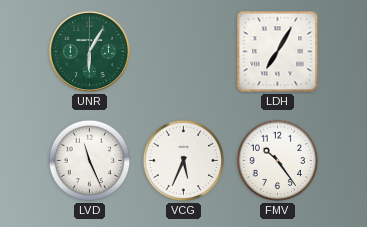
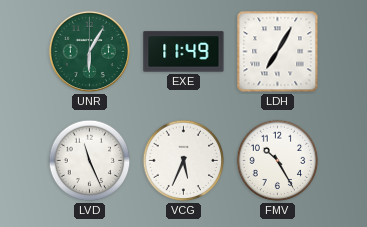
EXE: none -> 11:49 (184, 52)
FMV: 10:24 -> 10:25 (278, 161)
